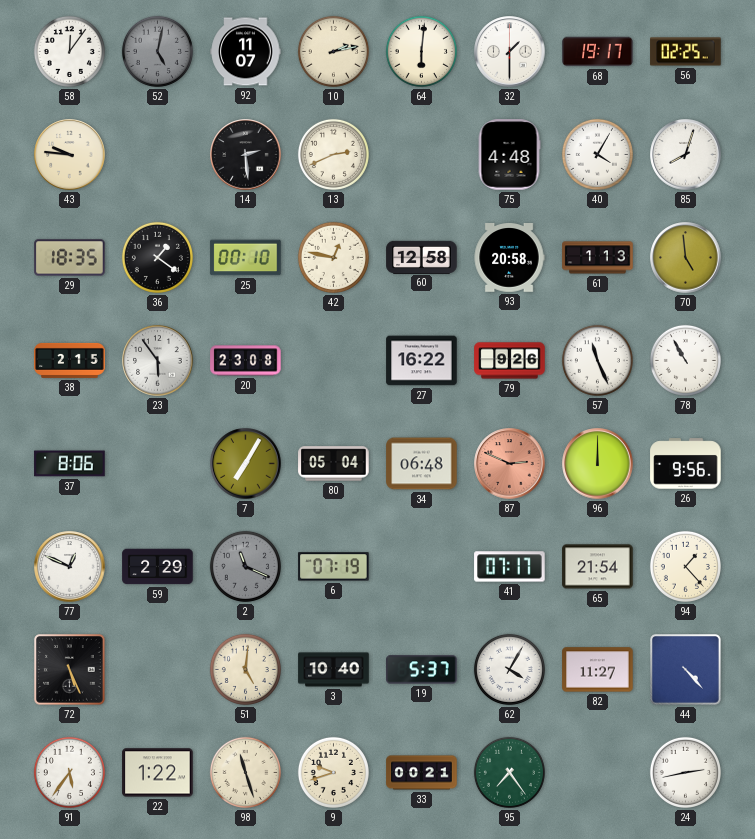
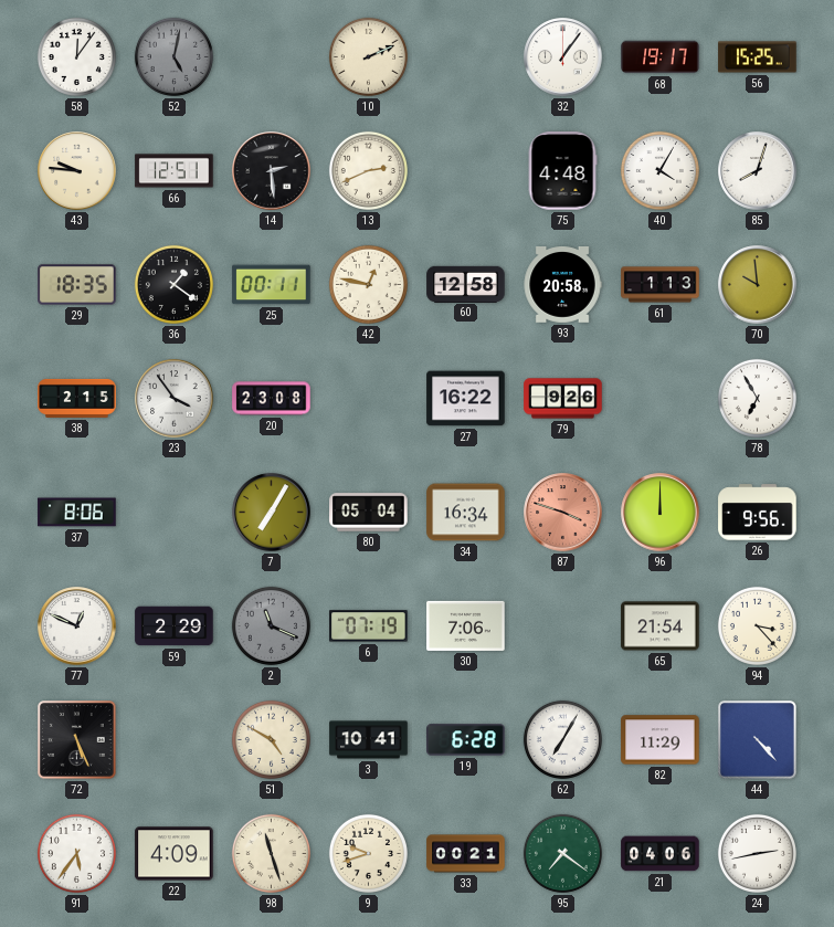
92: 11:07 -> none (246, 52)
10: 2:13 -> 2:11 (368, 56)
64: 6:01 -> none (421, 51)
32: 1:30 -> 1:06 (563, 57)
56: 02:25 -> 15:25 (758, 57)
66: none -> 12:51 (175, 171)
25: 00:10 -> 00:11 (272, 285)
70: 4:59 -> 9:59 (758, 285)
23: 5:54 -> 3:54 (175, 399)
57: 11:26 -> none (597, 360)
78: 10:55 -> 6:55 (757, 398)
34: 06:48 -> 16:34 (466, 513)
87: 2:49 -> 3:48 (563, 513)
30: none -> 7:06 (466, 625)
41: 07:17 -> none (510, 567)
94: 1:23 -> 3:23 (757, 625)
51: 5:01 -> 4:50 (271, 739)
3: 10:40 -> 10:41 (369, 740)
19: 5:37 -> 6:28 (466, 740)
62: 4:05 -> 7:05 (562, 739)
82: 11:27 -> 11:29 (661, 740)
22: 1:22 -> 4:09 (175, 854)
95: 7:24 -> 7:21 (562, 853)
21: none -> 04:06 (661, 854)
